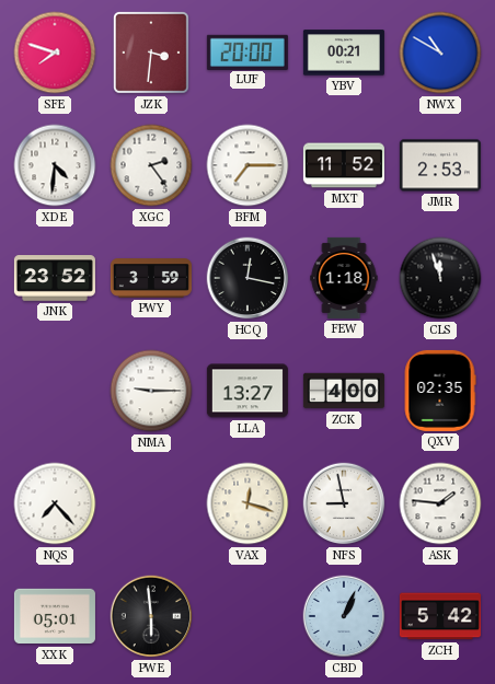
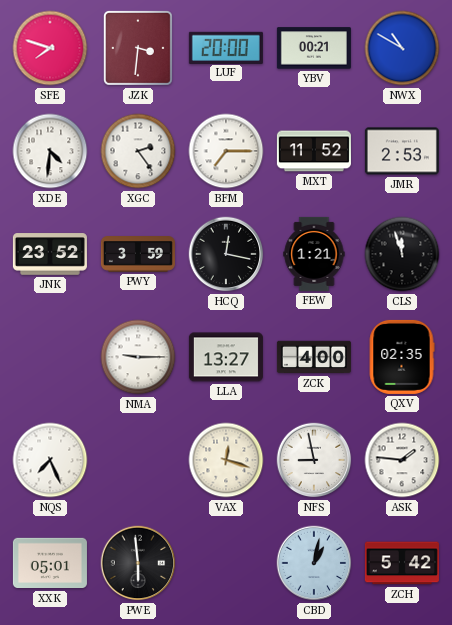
FEW: 1:18 -> 1:21 (314, 254)
NQS: 7:23 -> 7:26 (50, 460)
CBD: 1:04 -> 1:02 (314, 563)
